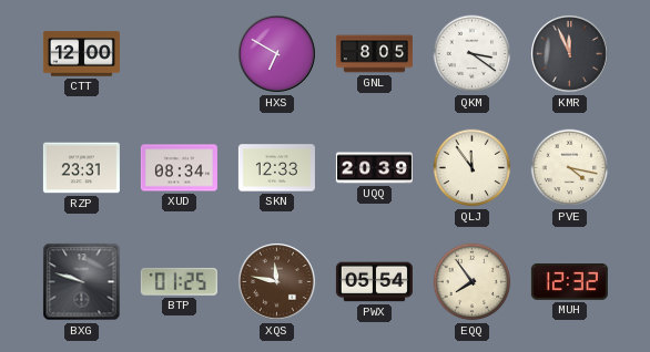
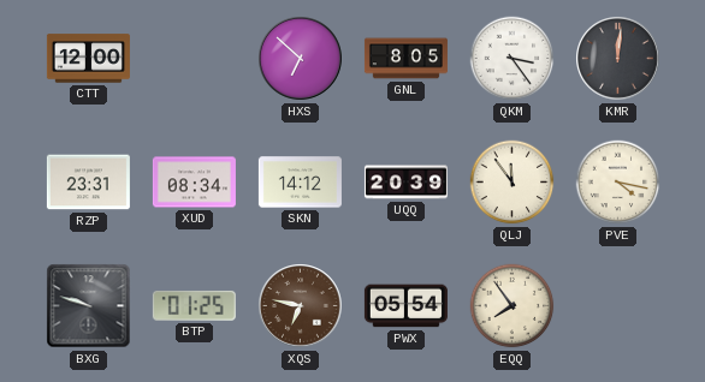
HXS: 6:50 -> 6:52 (301, 59)
QKM: 3:21 -> 3:24 (513, 59)
KMR: 11:56 -> 12:01 (618, 59)
SKN: 12:33 -> 14:12 (300, 183)
XQS: 11:47 -> 6:47 (301, 306)
MUH: 12:32 -> none (569, 281)
